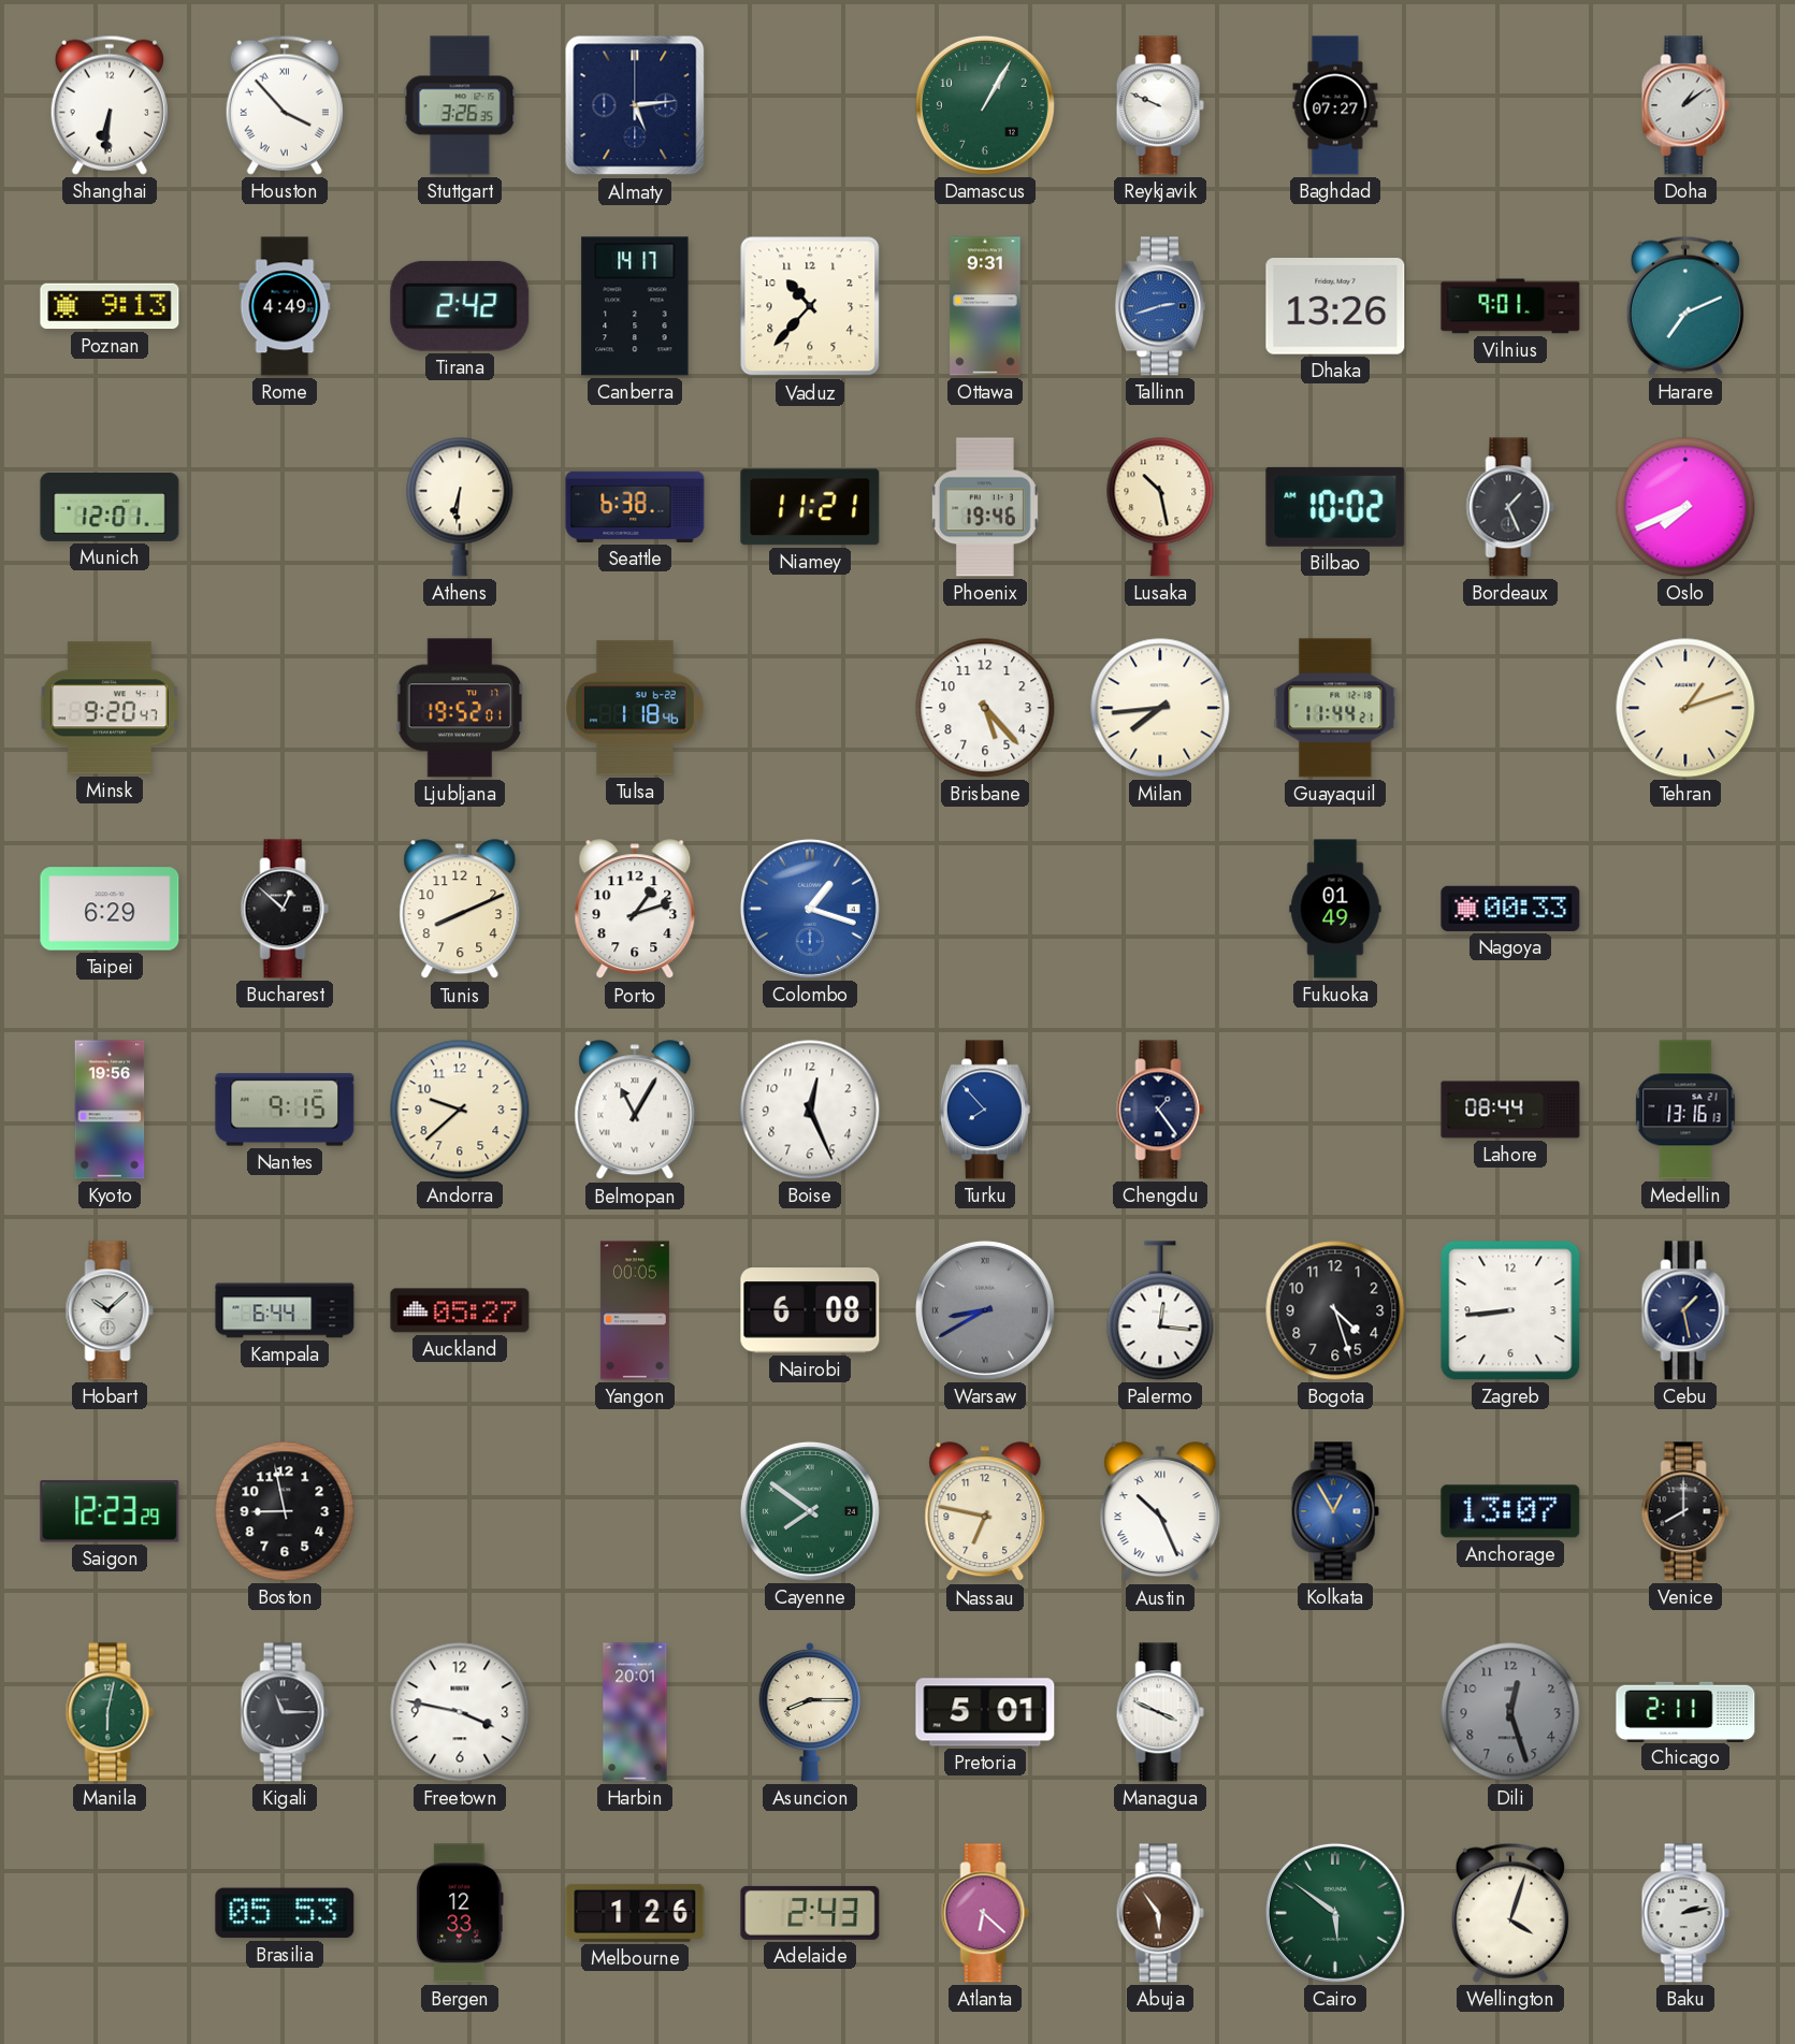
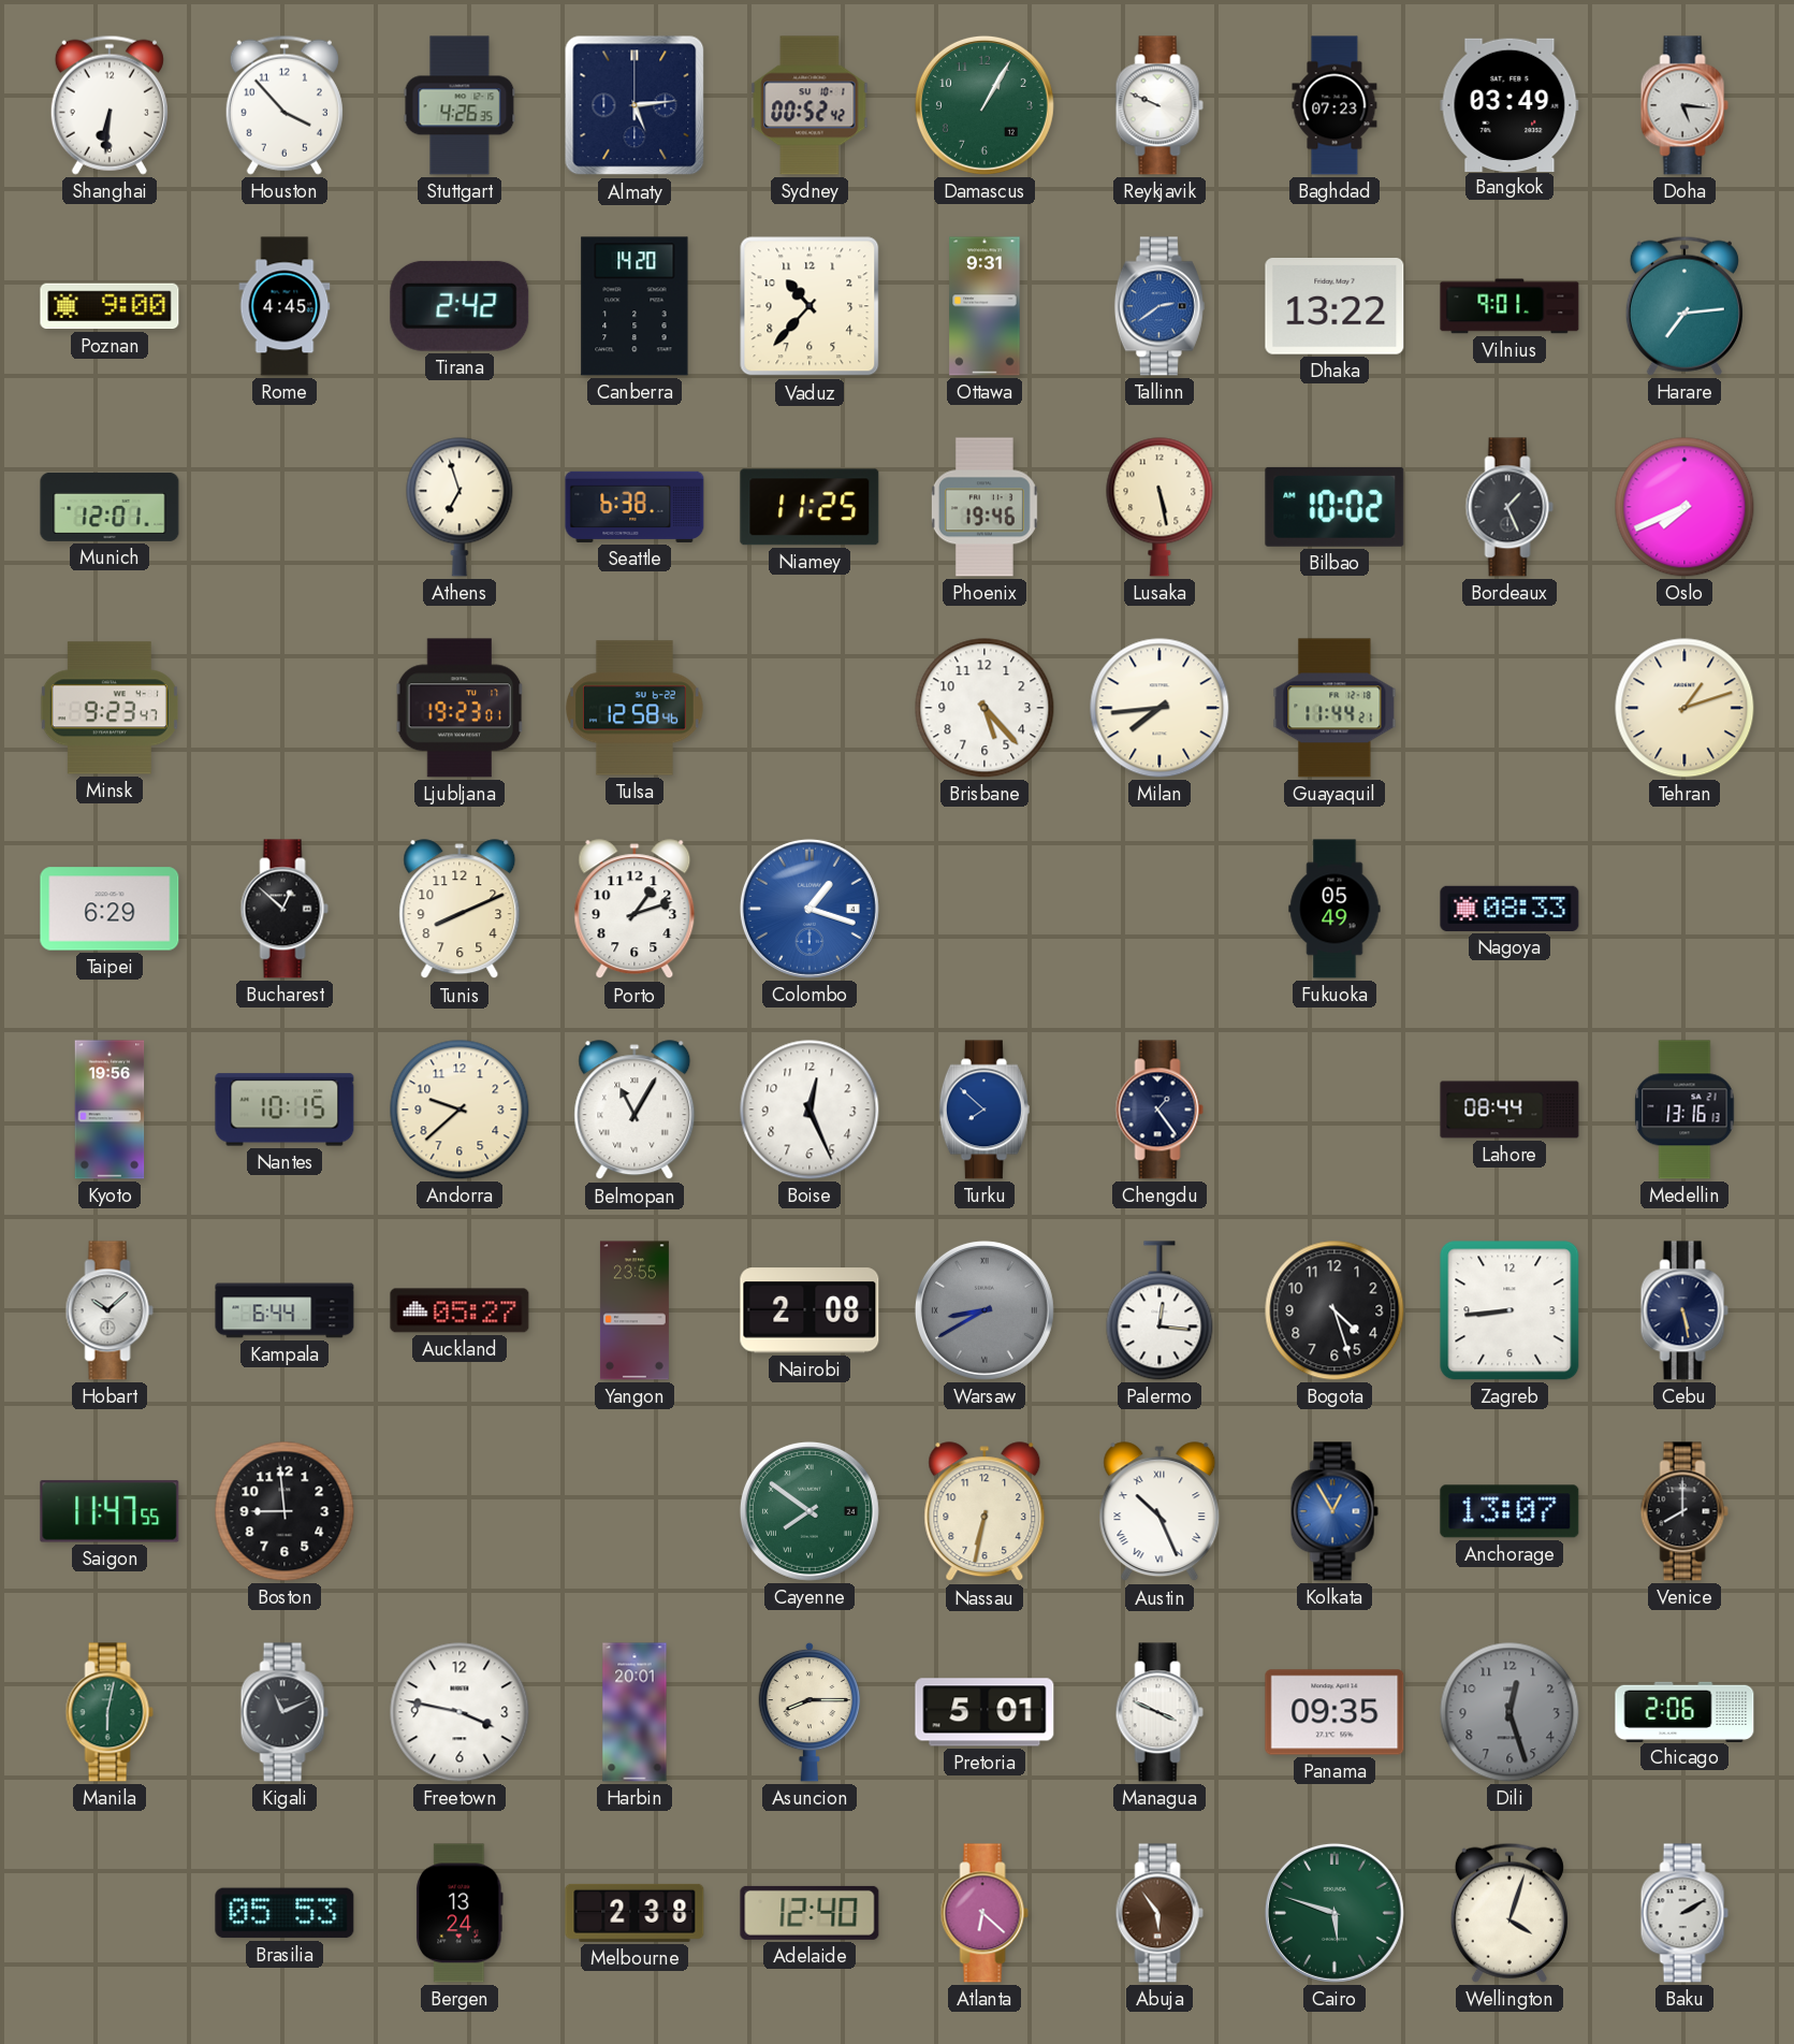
Houston numerals: Roman -> Arabic (285, 105)
Stuttgart: 3:26 -> 4:26 (460, 105)
Sydney: none -> 00:52 (810, 105)
Baghdad: 07:27 -> 07:23 (1334, 105)
Bangkok: none -> 03:49 (1509, 104)
Doha: 1:09 -> 5:16 (1684, 105)
Poznan: 9:13 -> 9:00 (110, 306)
Rome: 4:49 -> 4:45 (285, 306)
Canberra: 14:17 -> 14:20 (635, 306)
Tallinn: 2:42 -> 2:39 (1159, 306)
Dhaka: 13:26 -> 13:22 (1334, 307)
Harare: 7:11 -> 7:14 (1684, 306)
Athens: 6:31 -> 6:57 (460, 507)
Niamey: 11:21 -> 11:25 (810, 507)
Lusaka: 10:28 -> 5:28 (1159, 507)
Minsk: 9:20 -> 9:23 (110, 708)
Ljubljana: 19:52 -> 19:23 (460, 708)
Tulsa: 1:18 -> 12:58 (635, 708)
Fukuoka: 01:49 -> 05:49 (1334, 909)
Nagoya: 00:33 -> 08:33 (1509, 909)
Nantes: 9:15 -> 10:15 (285, 1110)
Turku: 7:53 -> 7:52 (984, 1110)
Yangon: 00:05 -> 23:55 (635, 1310)
Nairobi: 6:08 -> 2:08 (810, 1310)
Cebu: 1:28 -> 5:28 (1684, 1310)
Saigon: 12:23 -> 11:47 (110, 1511)
Boston: 8:58 -> 8:59 (285, 1511)
Nassau: 6:47 -> 6:32 (984, 1512)
Kigali: 11:15 -> 11:11 (285, 1712)
Panama: none -> 09:35 (1334, 1712)
Chicago: 2:11 -> 2:06 (1684, 1711)
Bergen: 12:33 -> 13:24 (460, 1913)
Melbourne: 1:26 -> 2:38 (635, 1913)
Adelaide: 2:43 -> 12:40 (810, 1913)
Cairo: 5:51 -> 5:48 (1334, 1913)
Baku: 2:13 -> 2:10 (1684, 1913)
